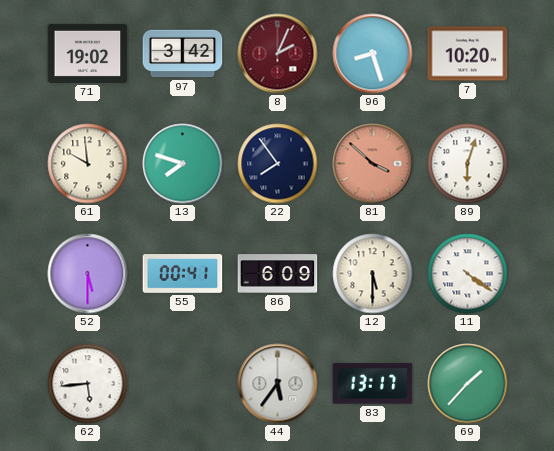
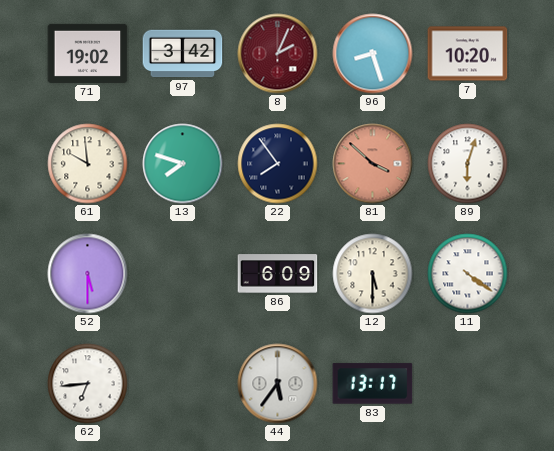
55: 00:41 -> none (183, 274)
62: 5:44 -> 6:44 (88, 384)
69: 1:37 -> none (468, 384)
